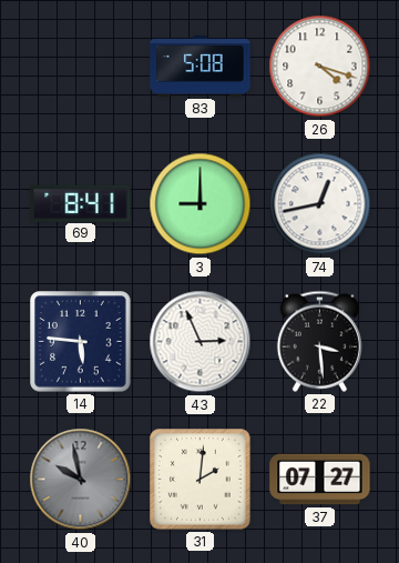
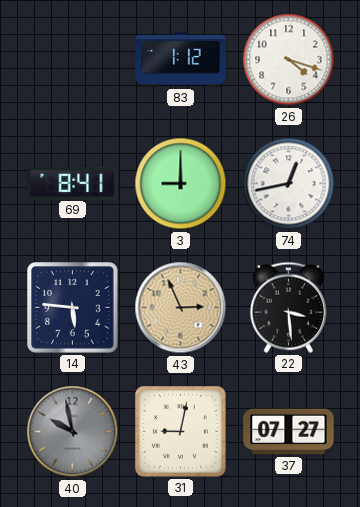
83: 5:08 -> 1:12 (181, 59)
43 dial: white -> champagne (181, 308)
31: 2:01 -> 9:02 (181, 432)
